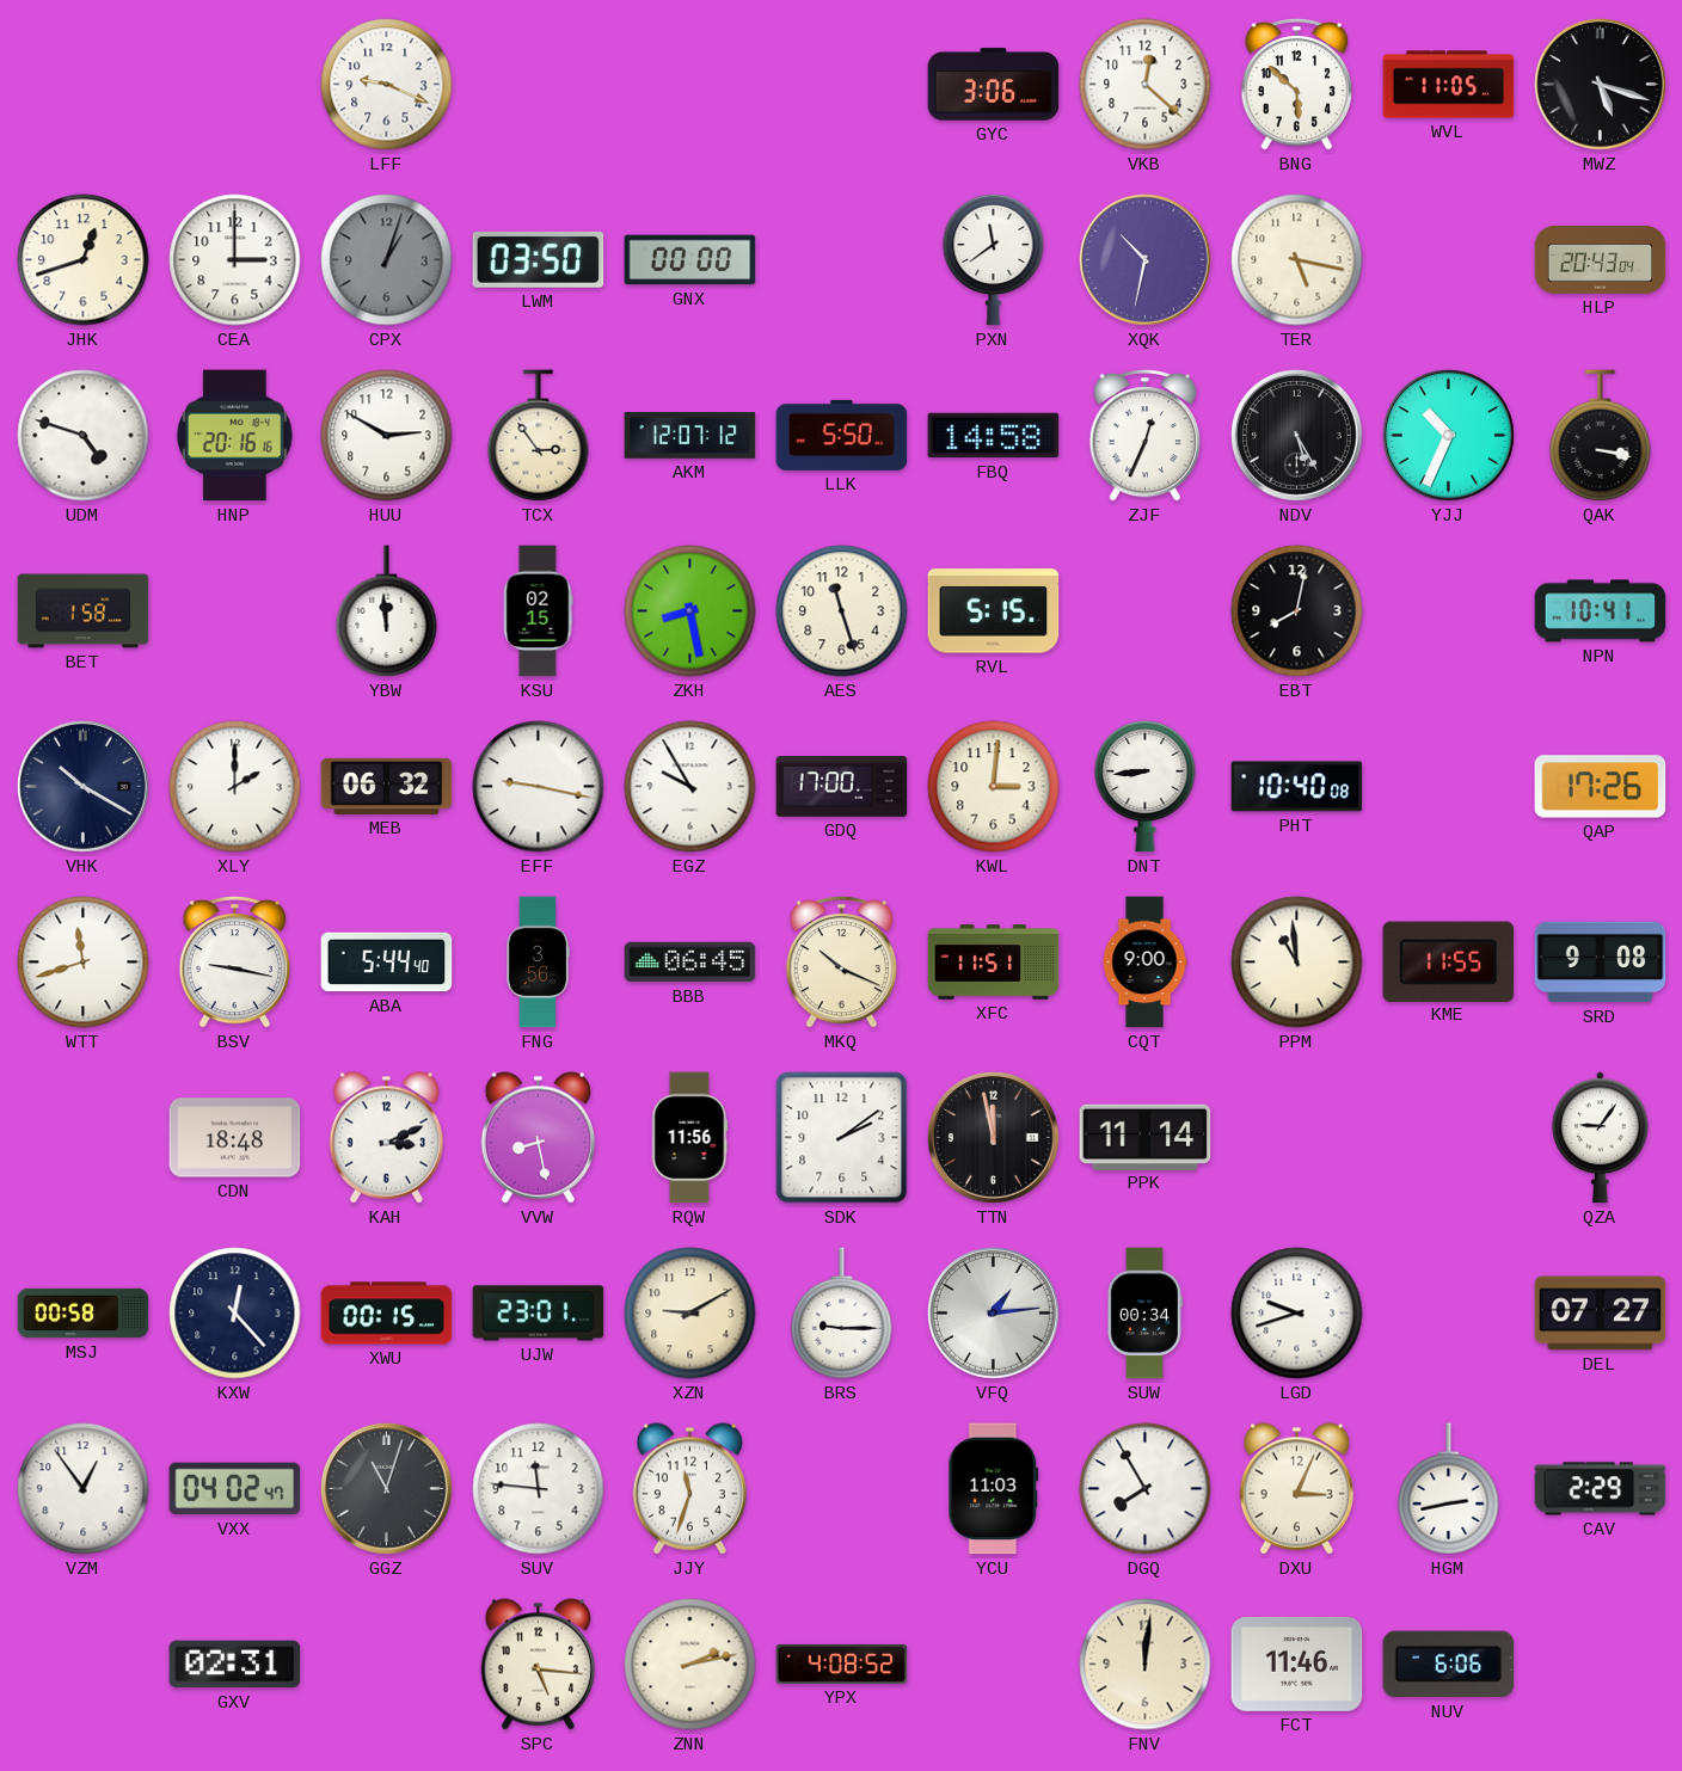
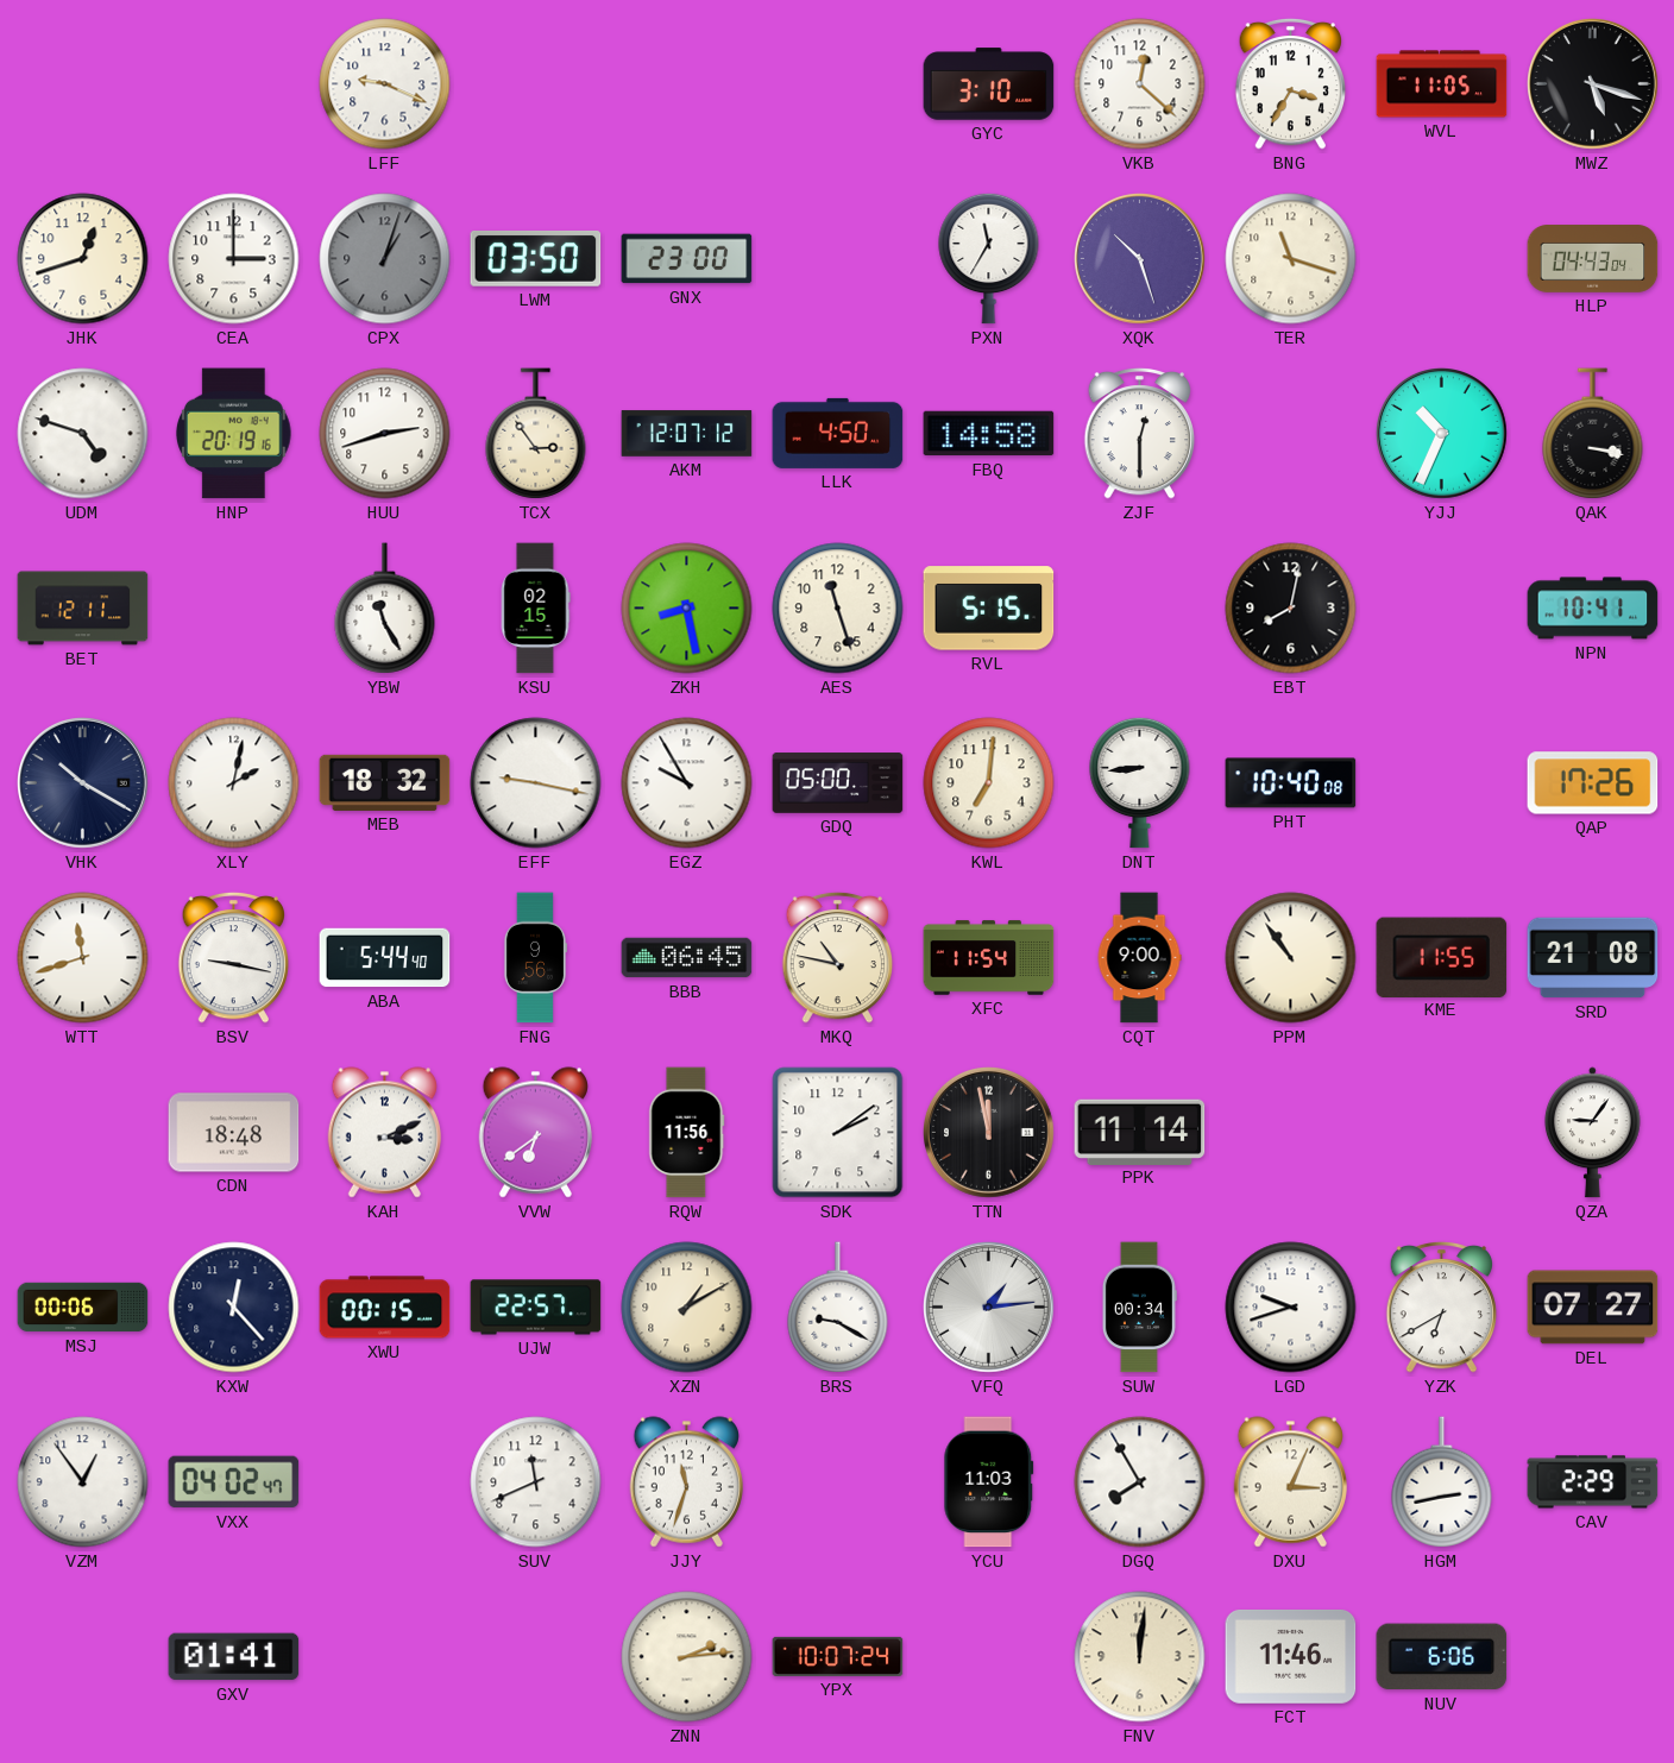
GYC: 3:06 -> 3:10 (989, 84)
BNG: 5:52 -> 3:35 (1291, 83)
GNX: 00:00 -> 23:00 (687, 259)
PXN: 11:39 -> 11:35 (989, 258)
XQK: 10:32 -> 10:27 (1140, 259)
TER: 5:17 -> 11:18 (1291, 259)
HLP: 20:43 -> 04:43 (1593, 259)
HNP: 20:16 -> 20:19 (234, 434)
HUU: 2:50 -> 2:42 (385, 434)
LLK: 5:50 -> 4:50 (838, 433)
ZJF: 12:34 -> 12:30 (1140, 433)
NDV: 5:25 -> none (1297, 436)
BET: 1:58 -> 12:11 (83, 609)
YBW: 11:59 -> 11:25 (385, 609)
XLY: 2:00 -> 2:02 (234, 783)
MEB: 06:32 -> 18:32 (385, 782)
GDQ: 17:00 -> 05:00 (838, 783)
KWL: 3:01 -> 7:01 (989, 783)
FNG: 3:56 -> 9:56 (534, 958)
MKQ: 10:19 -> 10:47 (838, 957)
XFC: 11:51 -> 11:54 (989, 958)
PPM: 10:59 -> 10:54 (1291, 958)
SRD: 9:08 -> 21:08 (1593, 958)
VVW: 8:28 -> 6:39 (535, 1133)
MSJ: 00:58 -> 00:06 (83, 1308)
UJW: 23:01 -> 22:57 (536, 1308)
XZN: 9:10 -> 1:10 (687, 1308)
BRS: 9:15 -> 9:20 (838, 1308)
YZK: none -> 6:40 (1442, 1306)
GGZ: 11:03 -> none (387, 1489)
SUV: 11:46 -> 11:41 (536, 1482)
GXV: 02:31 -> 01:41 (234, 1657)
SPC: 5:16 -> none (538, 1665)
ZNN: 2:13 -> 2:14 (687, 1657)
YPX: 4:08 -> 10:07 (838, 1656)
